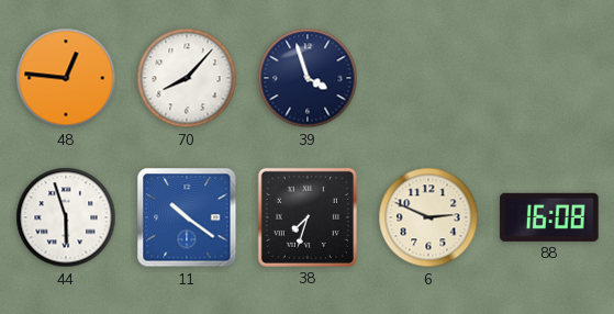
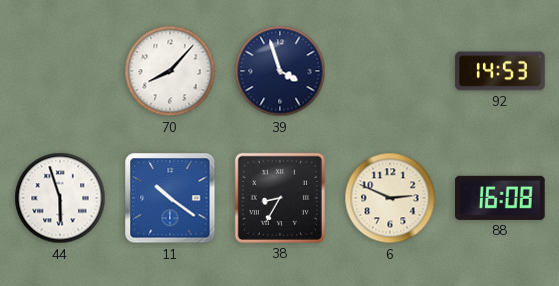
48: 12:46 -> none (66, 78)
92: none -> 14:53 (500, 71)
38: 7:33 -> 8:35 (280, 198)
